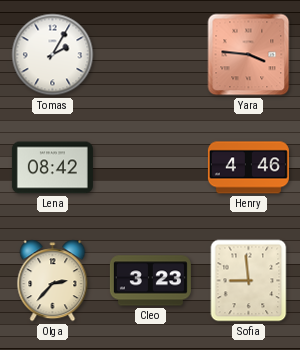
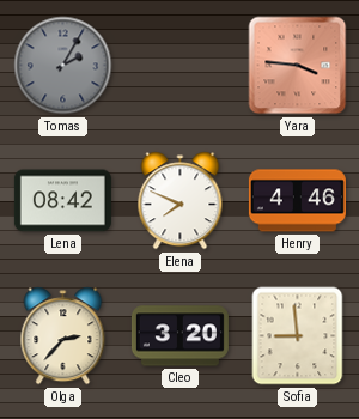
Tomas dial: white -> grey (63, 66)
Elena: none -> 7:49 (181, 201)
Cleo: 3:23 -> 3:20 (180, 336)
